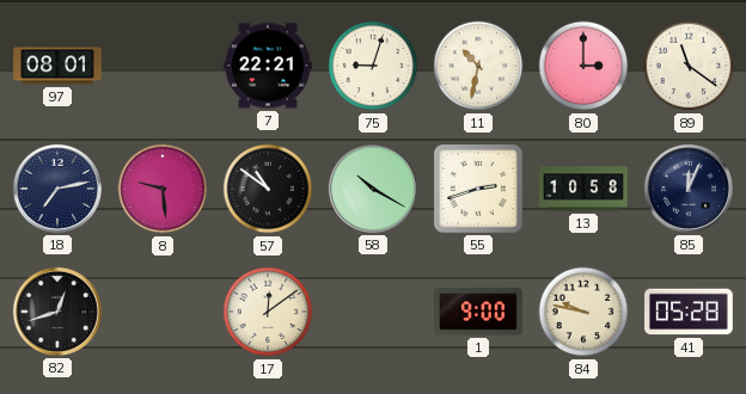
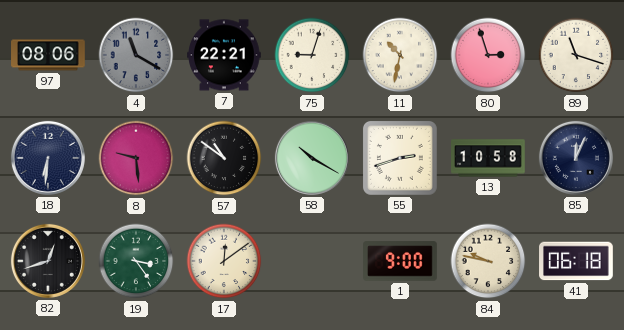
97: 08:01 -> 08:06 (48, 55)
4: none -> 11:20 (136, 55)
80: 3:00 -> 2:57 (488, 55)
89: 11:21 -> 11:18 (576, 55)
18: 7:13 -> 6:31 (48, 158)
19: none -> 3:24 (136, 261)
41: 05:28 -> 06:18 (576, 261)
